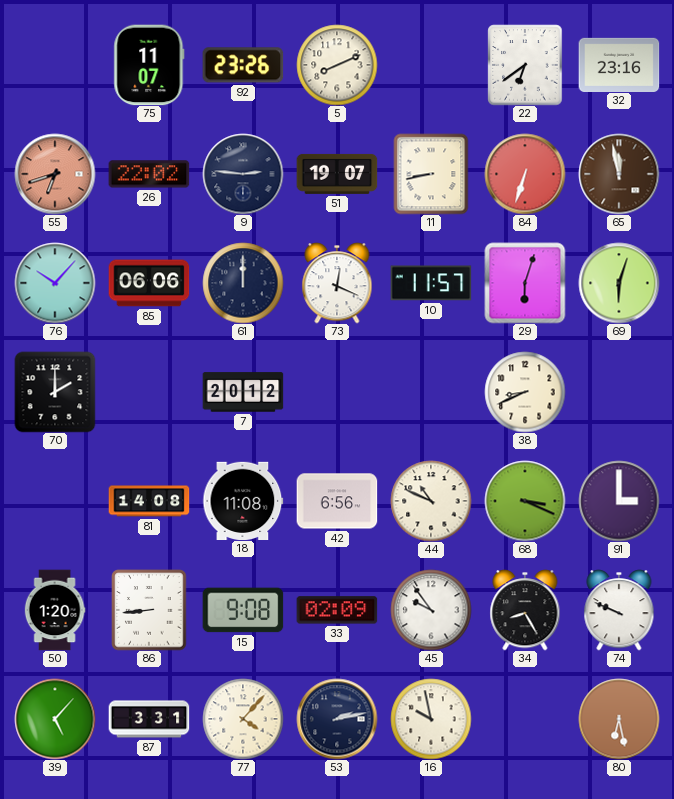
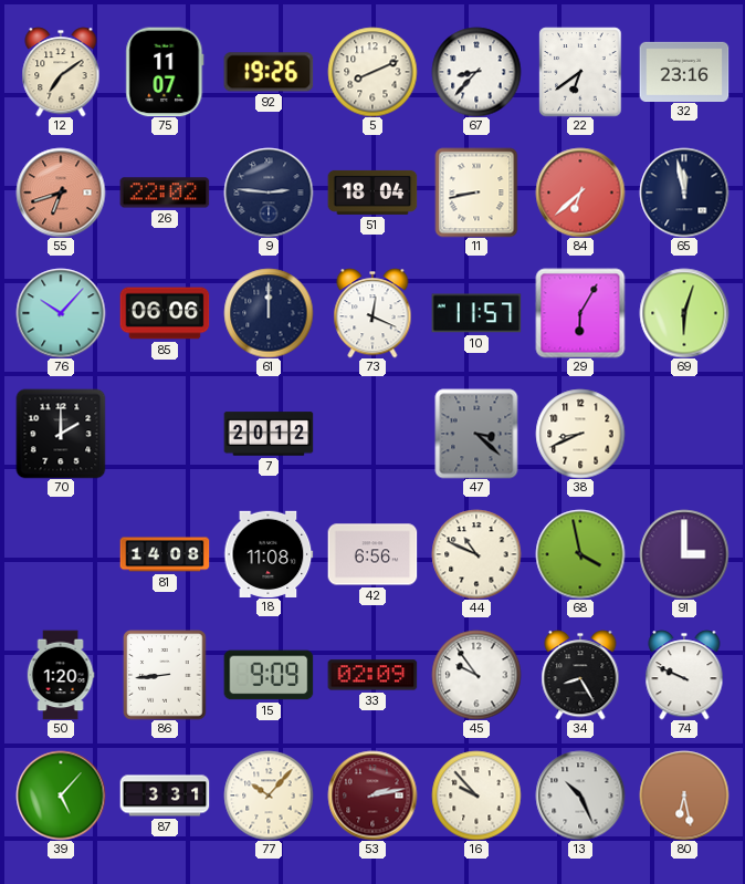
12: none -> 7:09 (61, 72)
92: 23:26 -> 19:26 (269, 72)
67: none -> 8:37 (476, 72)
51: 19:07 -> 18:04 (372, 193)
84: 6:33 -> 6:38 (580, 193)
65 dial: brown -> navy (684, 193)
29: 6:03 -> 6:05 (580, 313)
47: none -> 3:22 (476, 434)
68: 3:19 -> 3:58 (580, 554)
15: 9:08 -> 9:09 (269, 675)
77: 4:07 -> 10:07 (269, 795)
53 dial: navy -> burgundy (372, 795)
16: 9:58 -> 9:53 (476, 795)
13: none -> 10:26 (580, 795)
